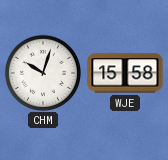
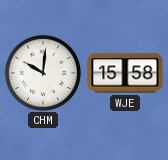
CHM: 10:03 -> 10:01 (43, 73)
